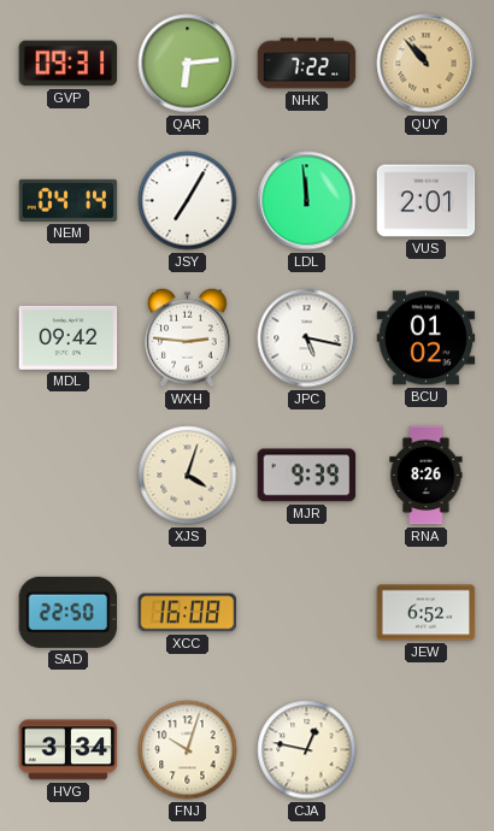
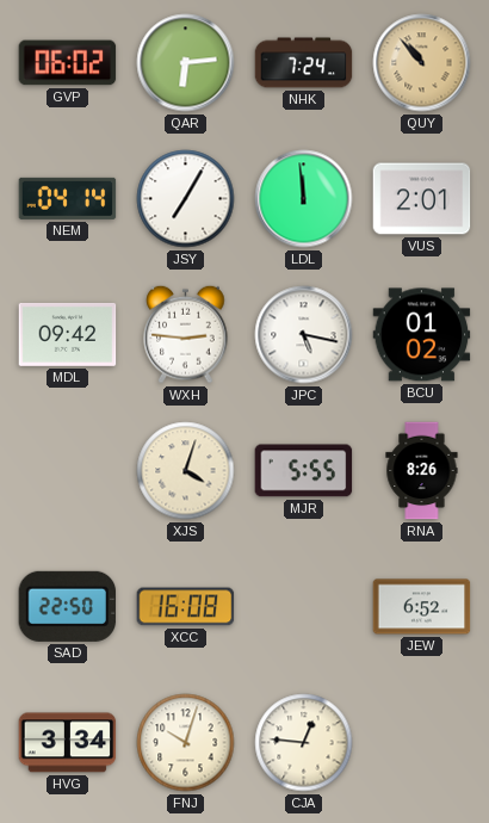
GVP: 09:31 -> 06:02 (68, 63)
NHK: 7:22 -> 7:24 (304, 63)
MJR: 9:39 -> 5:55 (304, 471)
CJA: 12:47 -> 12:46 (304, 743)
